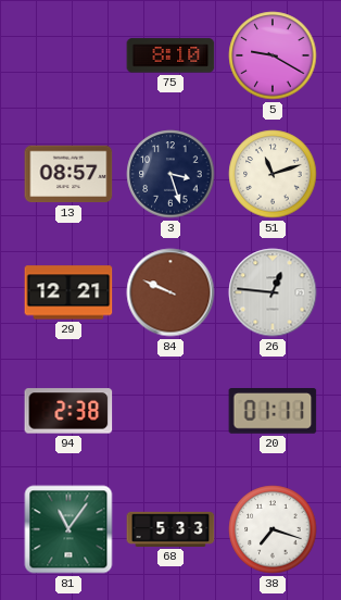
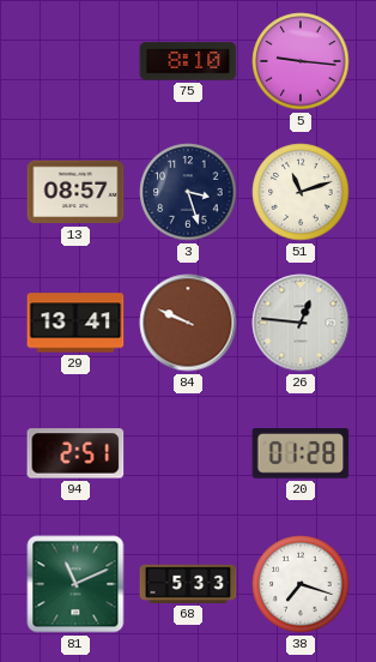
5: 9:20 -> 9:16 (301, 61)
29: 12:21 -> 13:41 (75, 323)
94: 2:38 -> 2:51 (75, 453)
20: 01:11 -> 01:28 (301, 455)
81: 11:06 -> 11:11 (75, 584)
